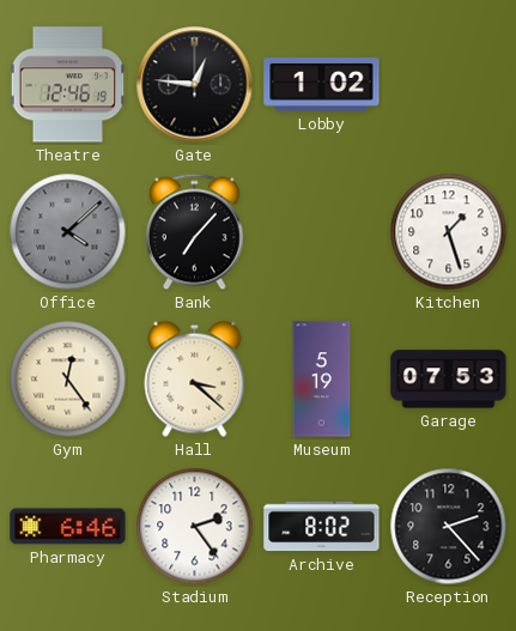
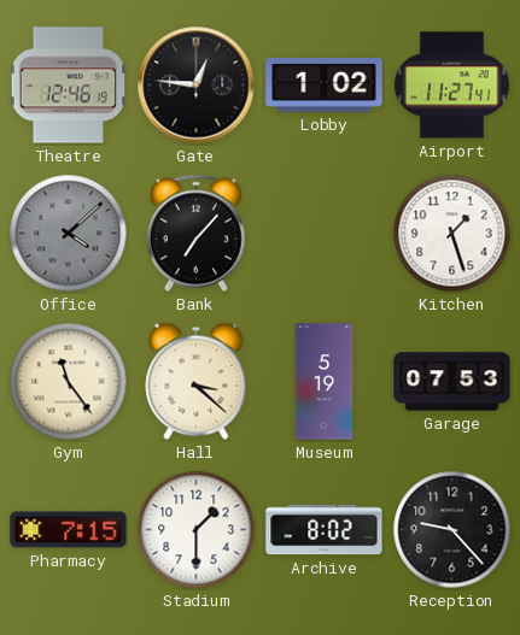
Airport: none -> 11:27 (452, 86)
Gym: 12:24 -> 11:24 (69, 382)
Pharmacy: 6:46 -> 7:15 (69, 530)
Stadium: 2:24 -> 1:30 (197, 530)
Reception: 2:23 -> 9:23 (452, 530)
